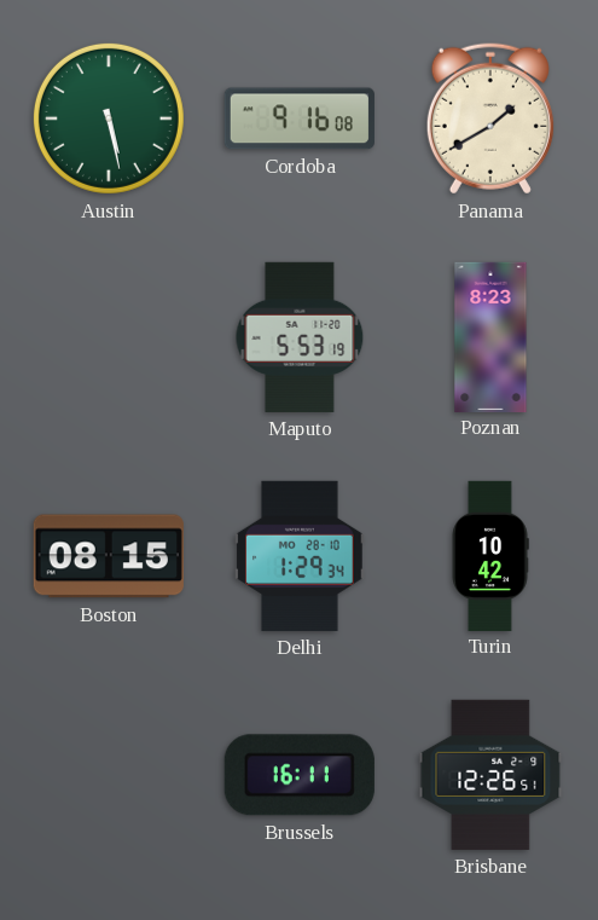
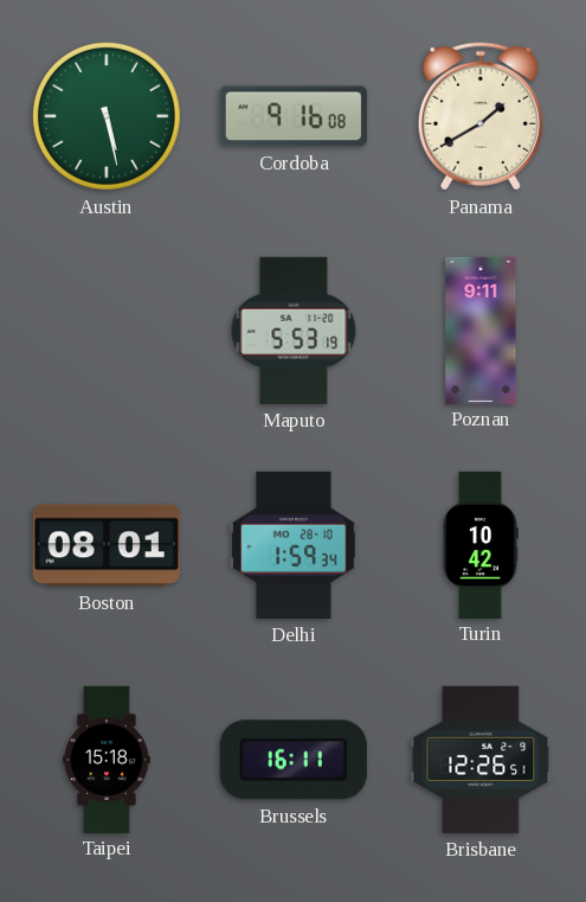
Poznan: 8:23 -> 9:11 (481, 330)
Boston: 08:15 -> 08:01 (107, 545)
Delhi: 1:29 -> 1:59 (294, 545)
Taipei: none -> 15:18 (107, 759)
